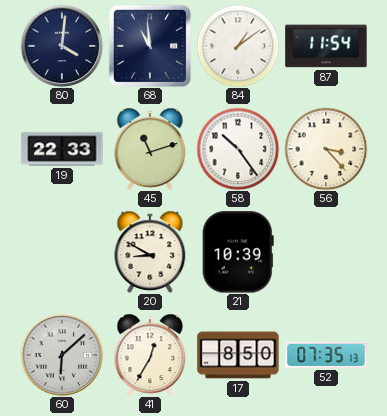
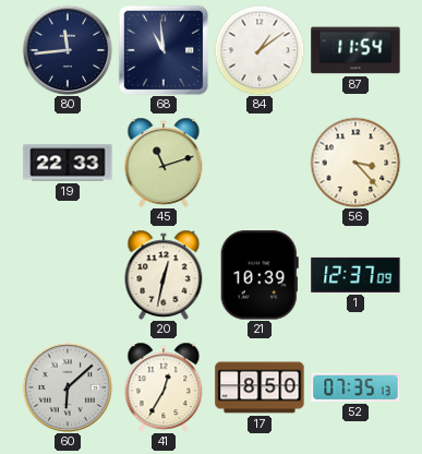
80: 4:01 -> 11:44 (68, 50)
58: 10:24 -> none (238, 149)
20: 8:50 -> 12:32 (164, 275)
1: none -> 12:37 (355, 275)
